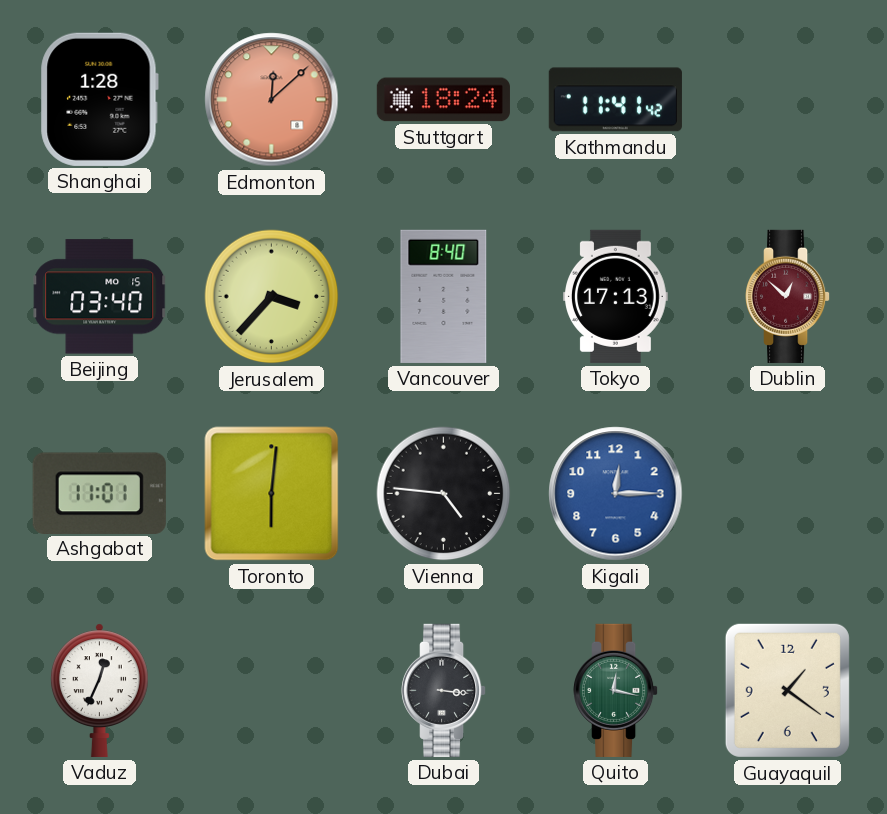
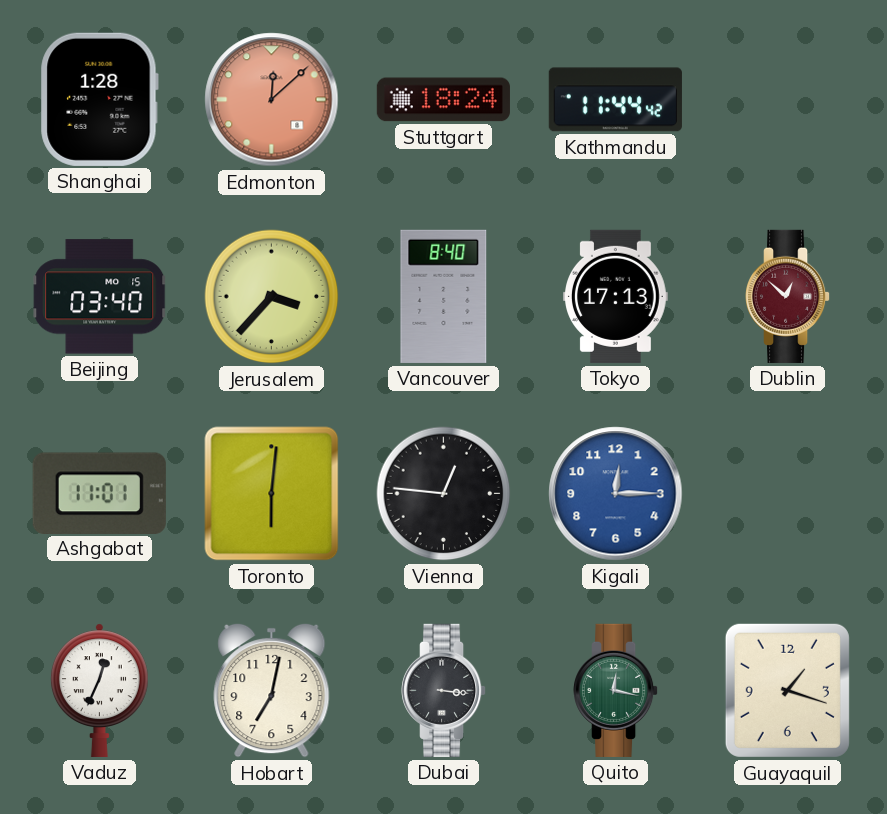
Kathmandu: 11:41 -> 11:44 (615, 100)
Vienna: 4:46 -> 12:46 (444, 494)
Hobart: none -> 7:02 (272, 690)
Guayaquil: 1:21 -> 1:18 (787, 690)
